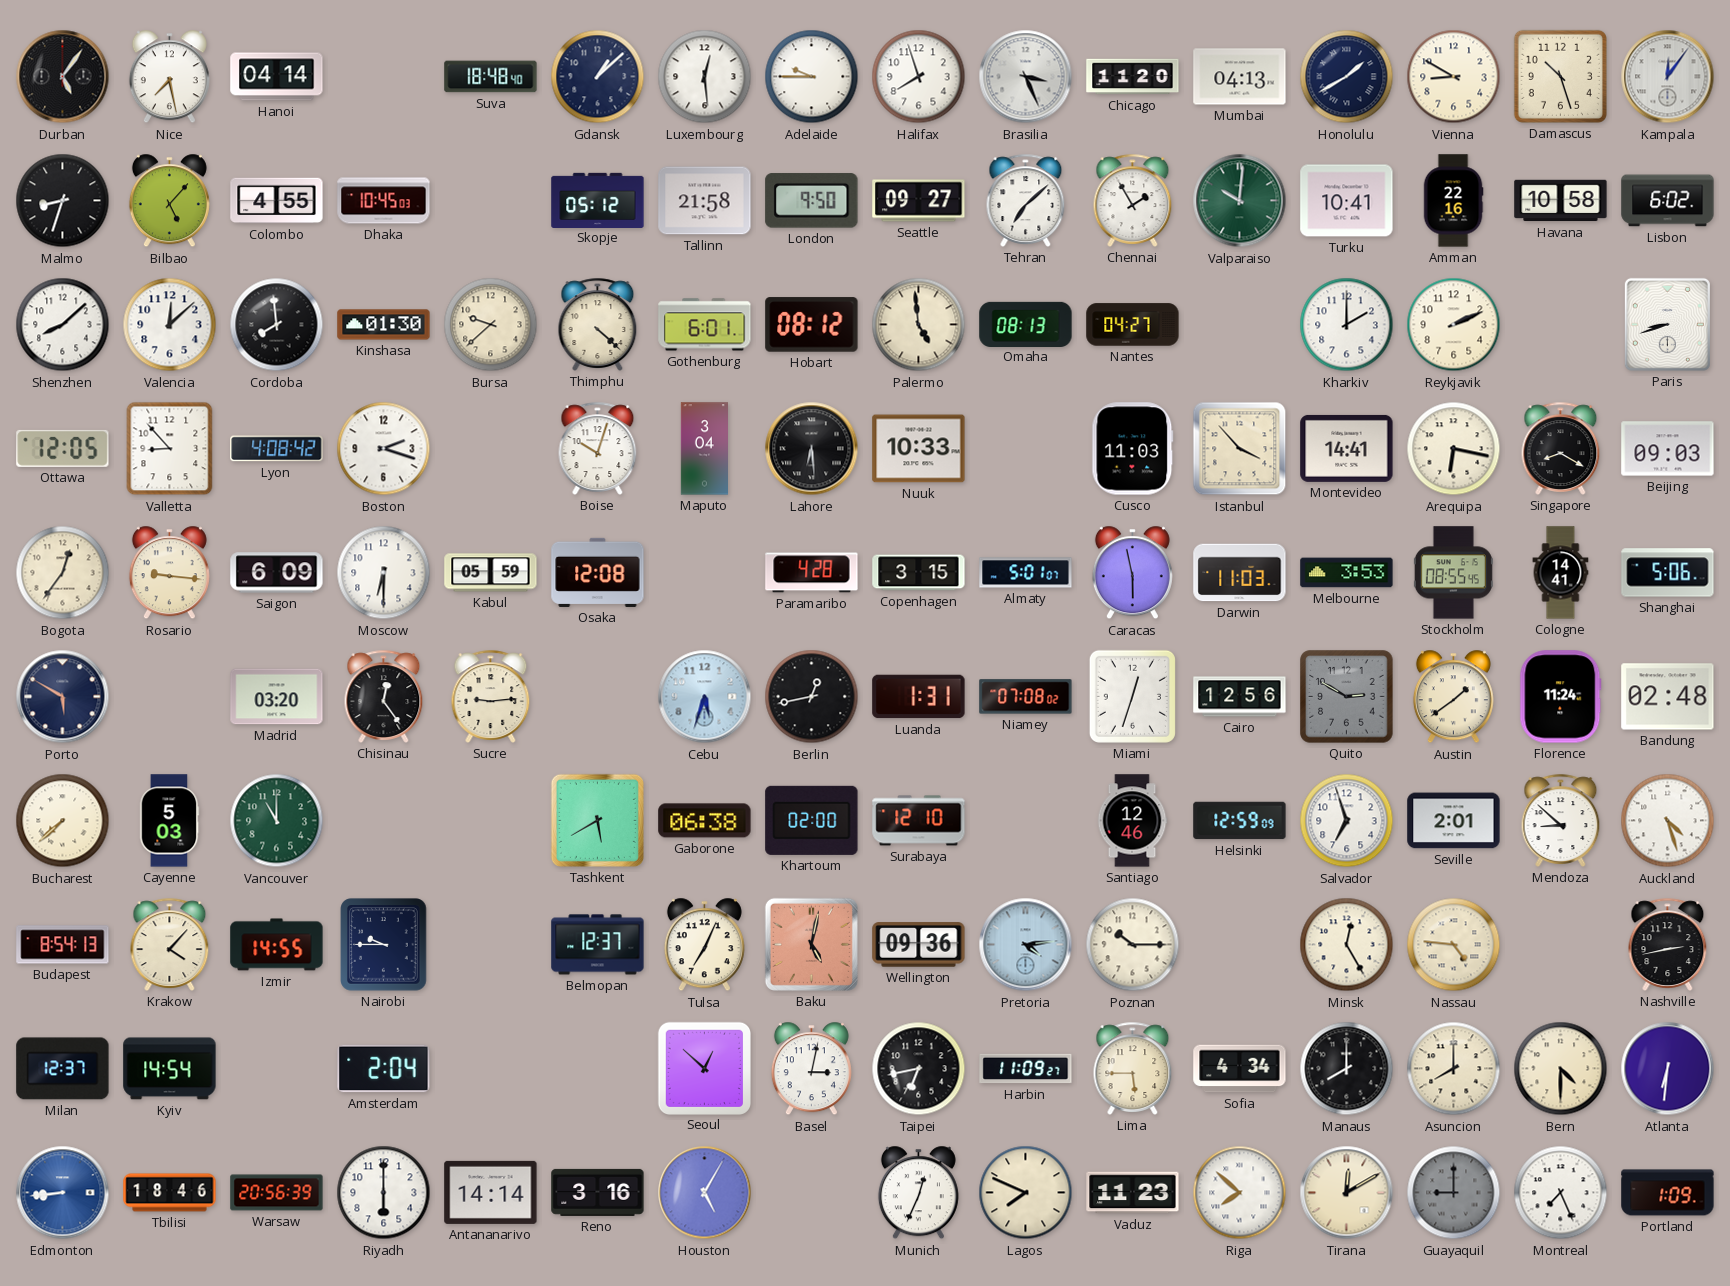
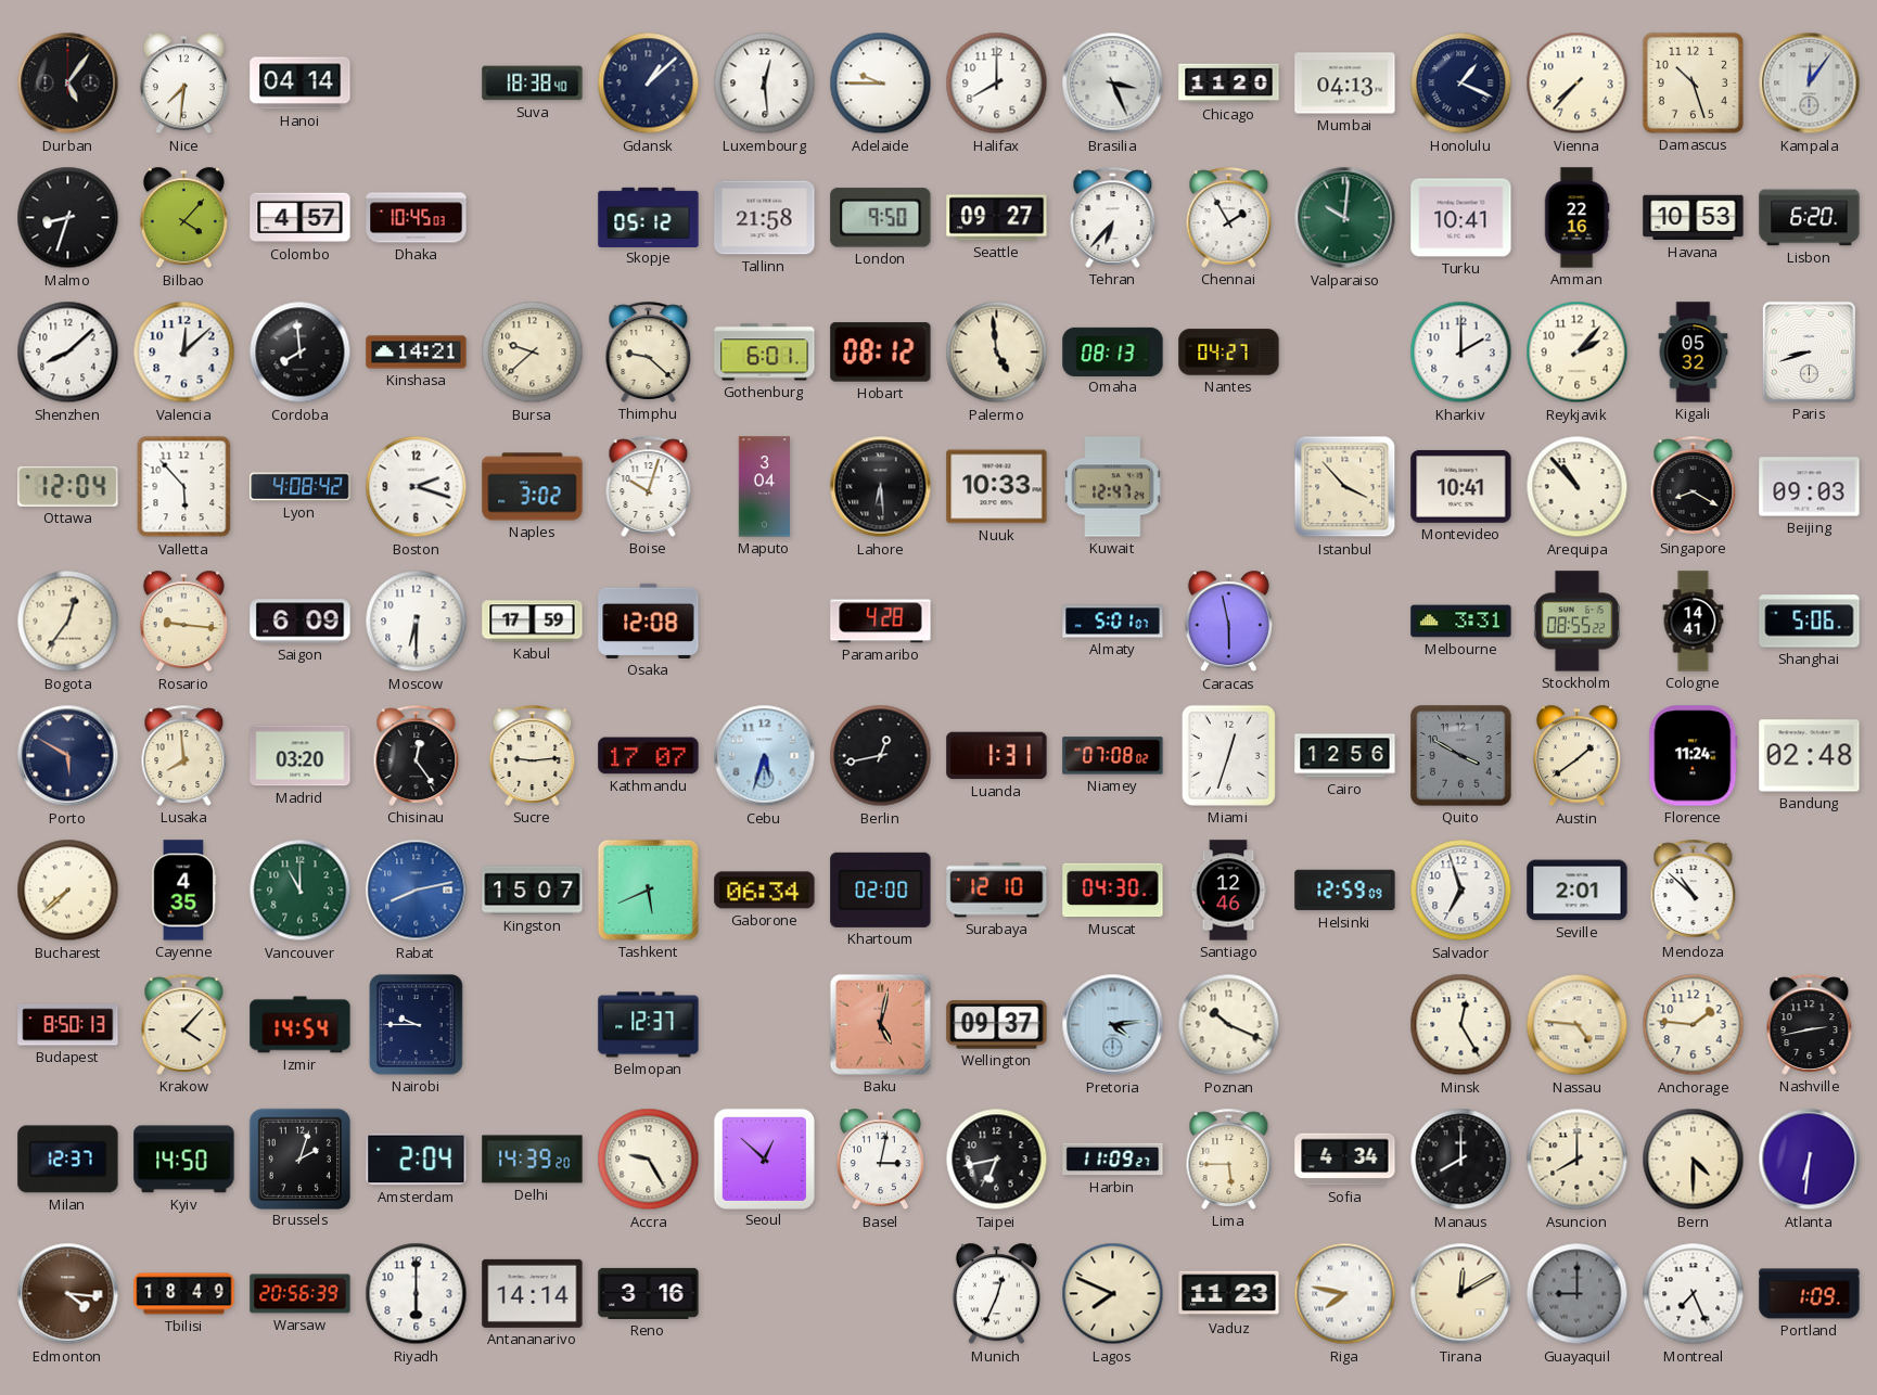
Nice: 7:28 -> 7:31 (183, 84)
Suva: 18:48 -> 18:38 (533, 84)
Halifax: 7:57 -> 8:00 (997, 84)
Honolulu: 1:40 -> 1:19 (1461, 84)
Vienna: 8:50 -> 7:37 (1578, 84)
Bilbao: 5:07 -> 4:07 (183, 218)
Colombo: 4:55 -> 4:57 (301, 218)
Tehran: 7:08 -> 6:37 (1113, 217)
Havana: 10:58 -> 10:53 (1694, 218)
Lisbon: 6:02 -> 6:20 (1810, 218)
Kinshasa: 01:30 -> 14:21 (417, 353)
Thimphu: 4:22 -> 9:22 (649, 351)
Reykjavik: 2:11 -> 2:07 (1578, 353)
Kigali: none -> 05:32 (1694, 353)
Ottawa: 12:05 -> 12:04 (68, 486)
Valletta: 8:53 -> 5:53 (184, 487)
Naples: none -> 3:02 (533, 487)
Kuwait: none -> 12:47 (1113, 487)
Cusco: 11:03 -> none (1133, 449)
Montevideo: 14:41 -> 10:41 (1461, 486)
Arequipa: 6:17 -> 10:53 (1578, 487)
Kabul: 05:59 -> 17:59 (533, 622)
Copenhagen: 3:15 -> none (919, 573)
Darwin: 11:03 -> none (1240, 573)
Melbourne: 3:53 -> 3:31 (1461, 622)
Stockholm: 08:55:45 -> 08:55:22 (1576, 622)
Lusaka: none -> 7:59 (184, 755)
Kathmandu: none -> 17:07 (649, 756)
Quito: 2:50 -> 3:50 (1461, 756)
Cayenne: 5:03 -> 4:35 (183, 891)
Rabat: none -> 8:13 (417, 891)
Kingston: none -> 15:07 (533, 891)
Tashkent: 5:40 -> 5:41 (648, 890)
Gaborone: 06:38 -> 06:34 (765, 891)
Muscat: none -> 04:30 (1113, 891)
Mendoza: 8:52 -> 10:52 (1694, 890)
Auckland: 4:27 -> none (1668, 821)
Budapest: 8:54 -> 8:50 (68, 1025)
Izmir: 14:55 -> 14:54 (301, 1025)
Tulsa: 7:04 -> none (704, 945)
Wellington: 09:36 -> 09:37 (997, 1025)
Poznan: 10:15 -> 10:19 (1229, 1025)
Anchorage: none -> 1:46 (1694, 1025)
Kyiv: 14:54 -> 14:50 (184, 1160)
Brussels: none -> 2:03 (299, 1159)
Delhi: none -> 14:39 (533, 1160)
Accra: none -> 9:25 (649, 1160)
Edmonton: 8:44 -> 4:16 (68, 1294)
Edmonton dial: blue -> brown (68, 1294)
Tbilisi: 18:46 -> 18:49 (184, 1294)
Houston: 5:05 -> none (705, 1193)
Riga: 7:52 -> 7:47 (1345, 1294)
